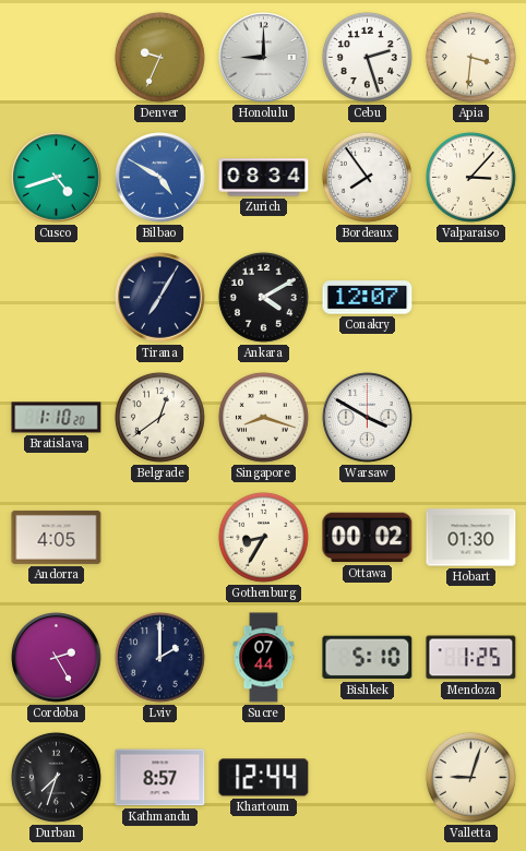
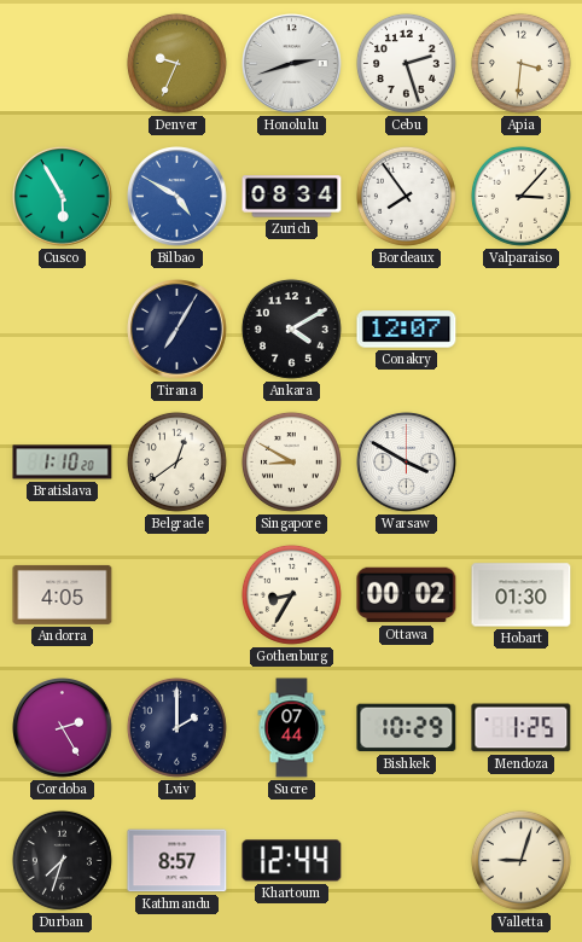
Honolulu: 9:00 -> 2:42 (292, 64)
Cusco: 4:42 -> 5:55 (63, 197)
Singapore: 8:18 -> 8:50 (291, 461)
Bishkek: 5:10 -> 10:29 (407, 728)
